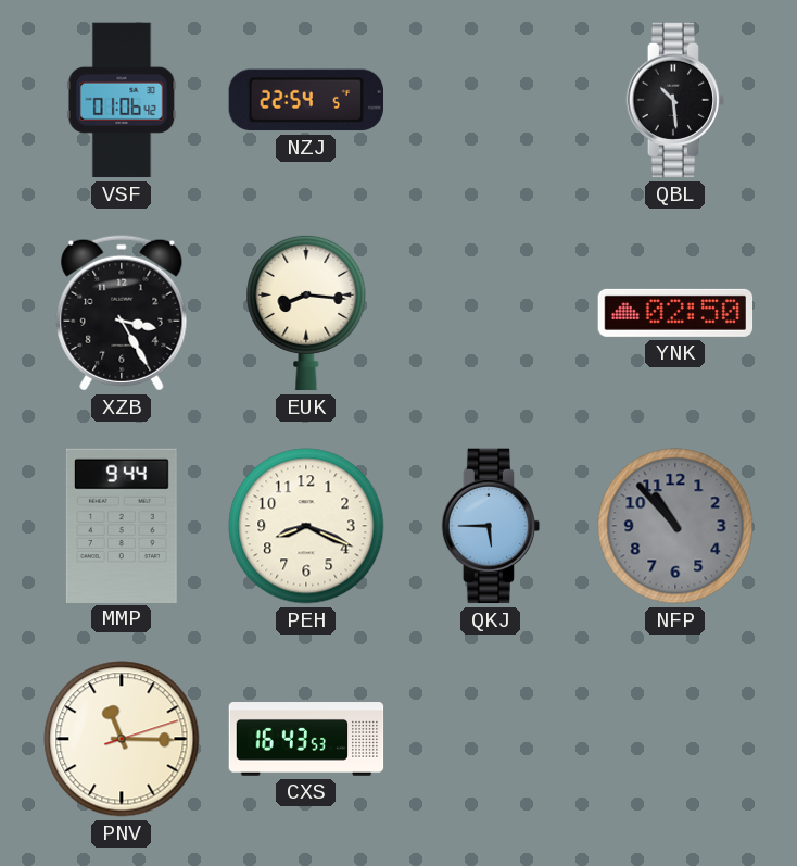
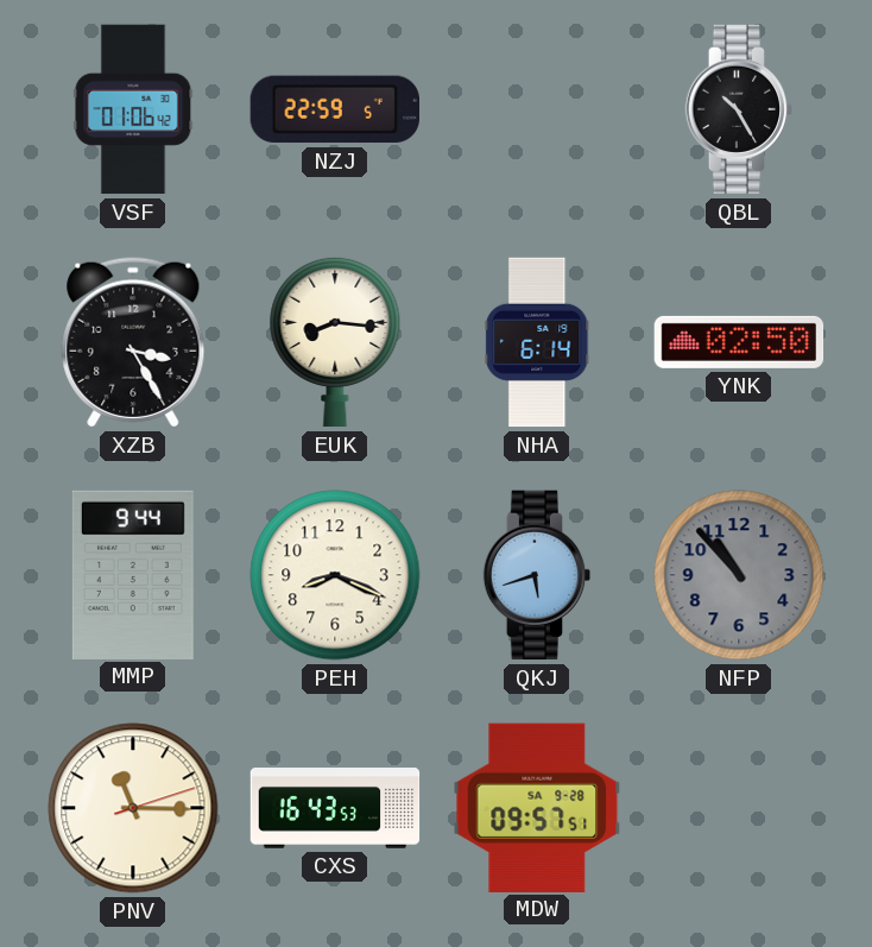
NZJ: 22:54 -> 22:59 (334, 109)
QBL: 10:29 -> 10:25 (739, 109)
NHA: none -> 6:14 (537, 342)
QKJ: 5:45 -> 5:42 (537, 575)
MDW: none -> 09:57 (537, 807)
